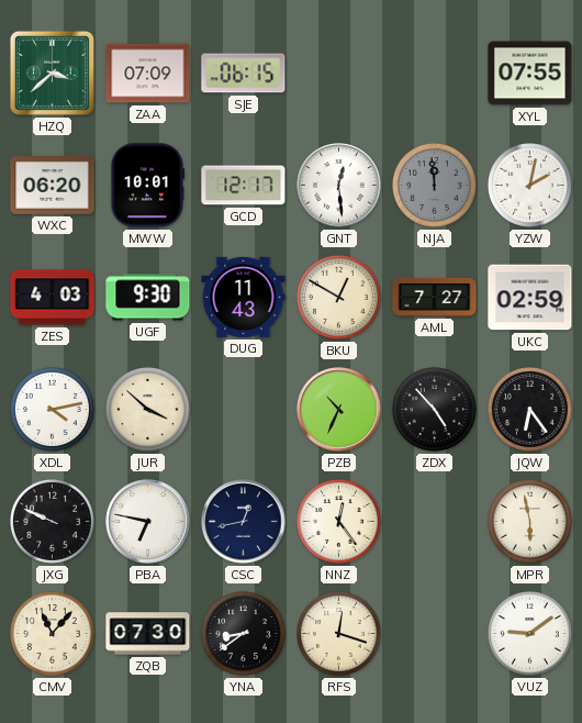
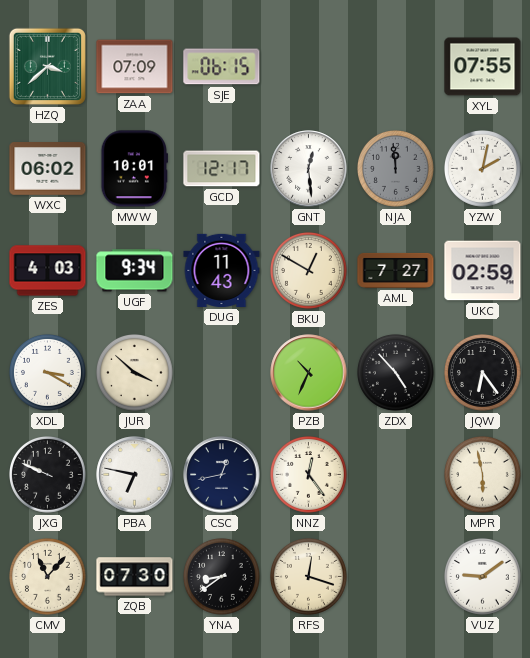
WXC: 06:20 -> 06:02 (48, 169)
UGF: 9:30 -> 9:34 (135, 271)
XDL: 4:13 -> 3:20 (48, 373)
